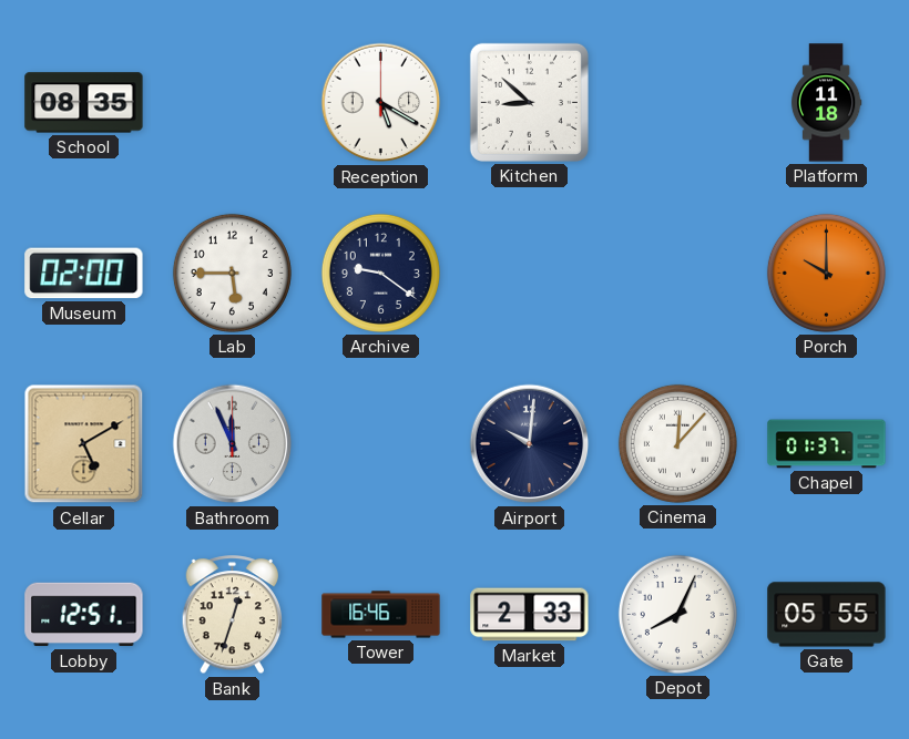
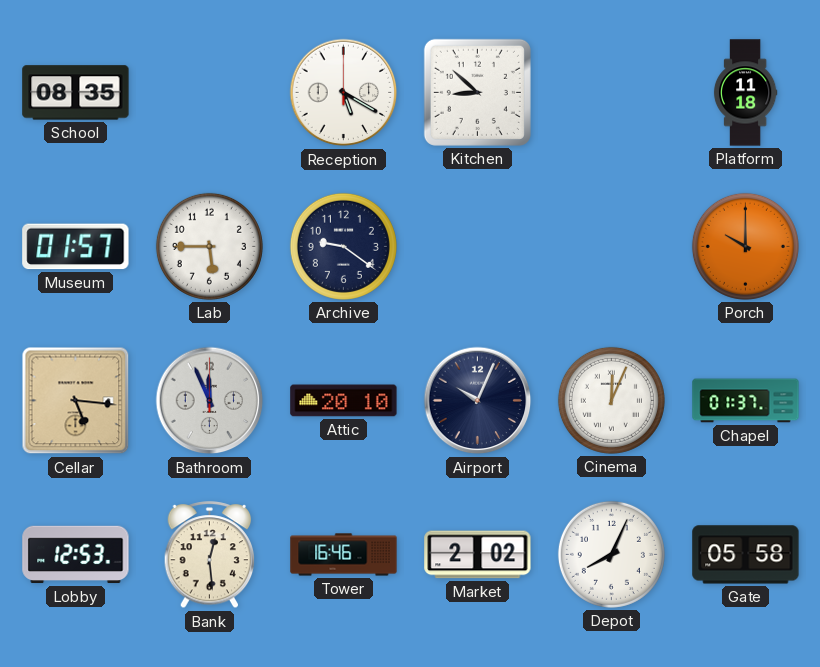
Museum: 02:00 -> 01:57 (76, 247)
Cellar: 5:10 -> 5:16 (76, 401)
Attic: none -> 20:10 (344, 401)
Airport: 10:01 -> 10:04 (478, 401)
Cinema: 12:07 -> 12:04 (611, 400)
Lobby: 12:51 -> 12:53 (76, 555)
Bank: 12:33 -> 12:29 (210, 555)
Market: 2:33 -> 2:02 (478, 555)
Gate: 05:55 -> 05:58 (746, 555)
